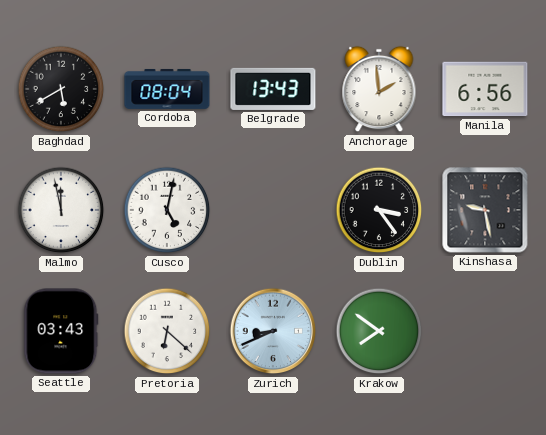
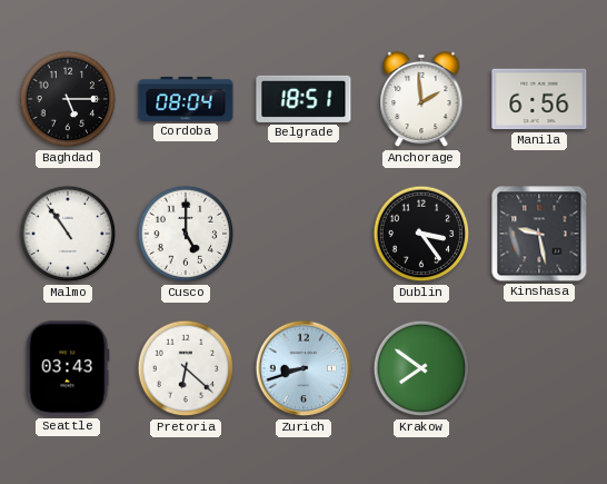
Baghdad: 5:40 -> 5:15 (68, 99)
Belgrade: 13:43 -> 18:51 (303, 99)
Malmo: 11:58 -> 10:54 (68, 234)
Cusco: 5:02 -> 5:00 (186, 234)
Zurich: 8:41 -> 8:42 (303, 368)
